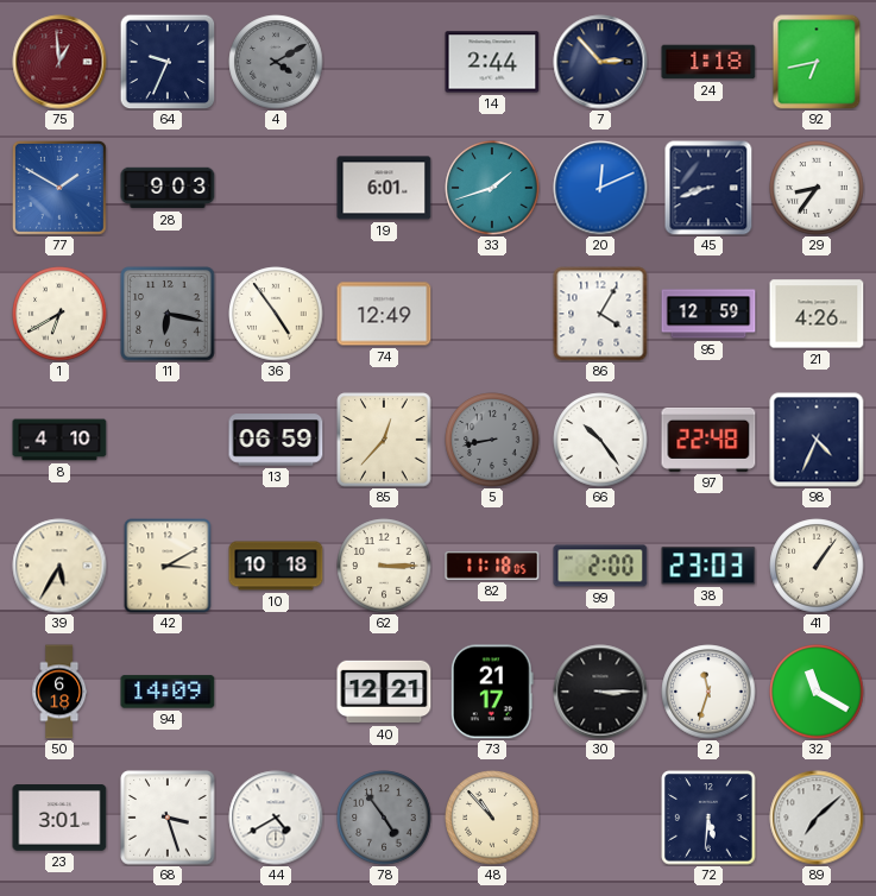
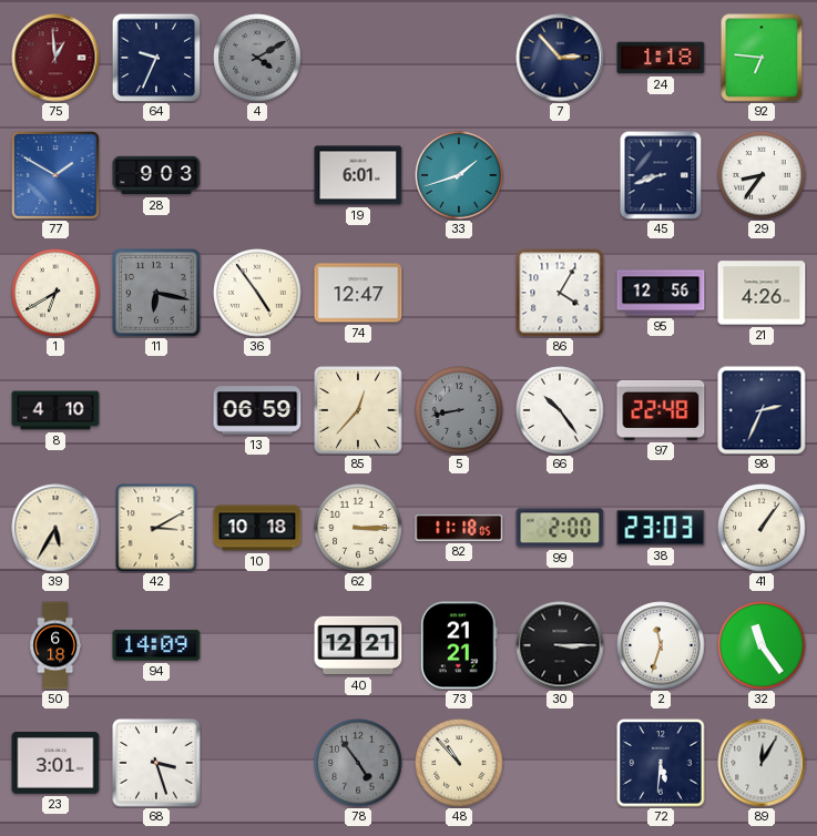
14: 2:44 -> none (492, 62)
92: 6:43 -> 6:46 (762, 58)
20: 12:11 -> none (600, 188)
74: 12:49 -> 12:47 (358, 293)
95: 12:59 -> 12:56 (661, 293)
98: 4:34 -> 2:34 (762, 410)
73: 21:17 -> 21:21 (459, 645)
32: 11:20 -> 11:24 (762, 645)
44: 4:40 -> none (276, 818)
89: 7:08 -> 12:05 (762, 763)
